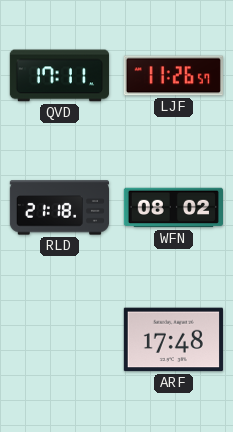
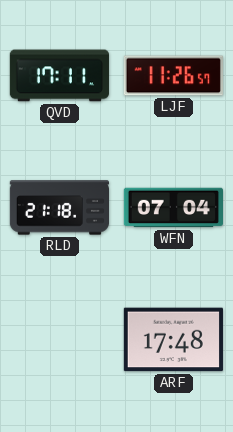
WFN: 08:02 -> 07:04 (173, 208)
